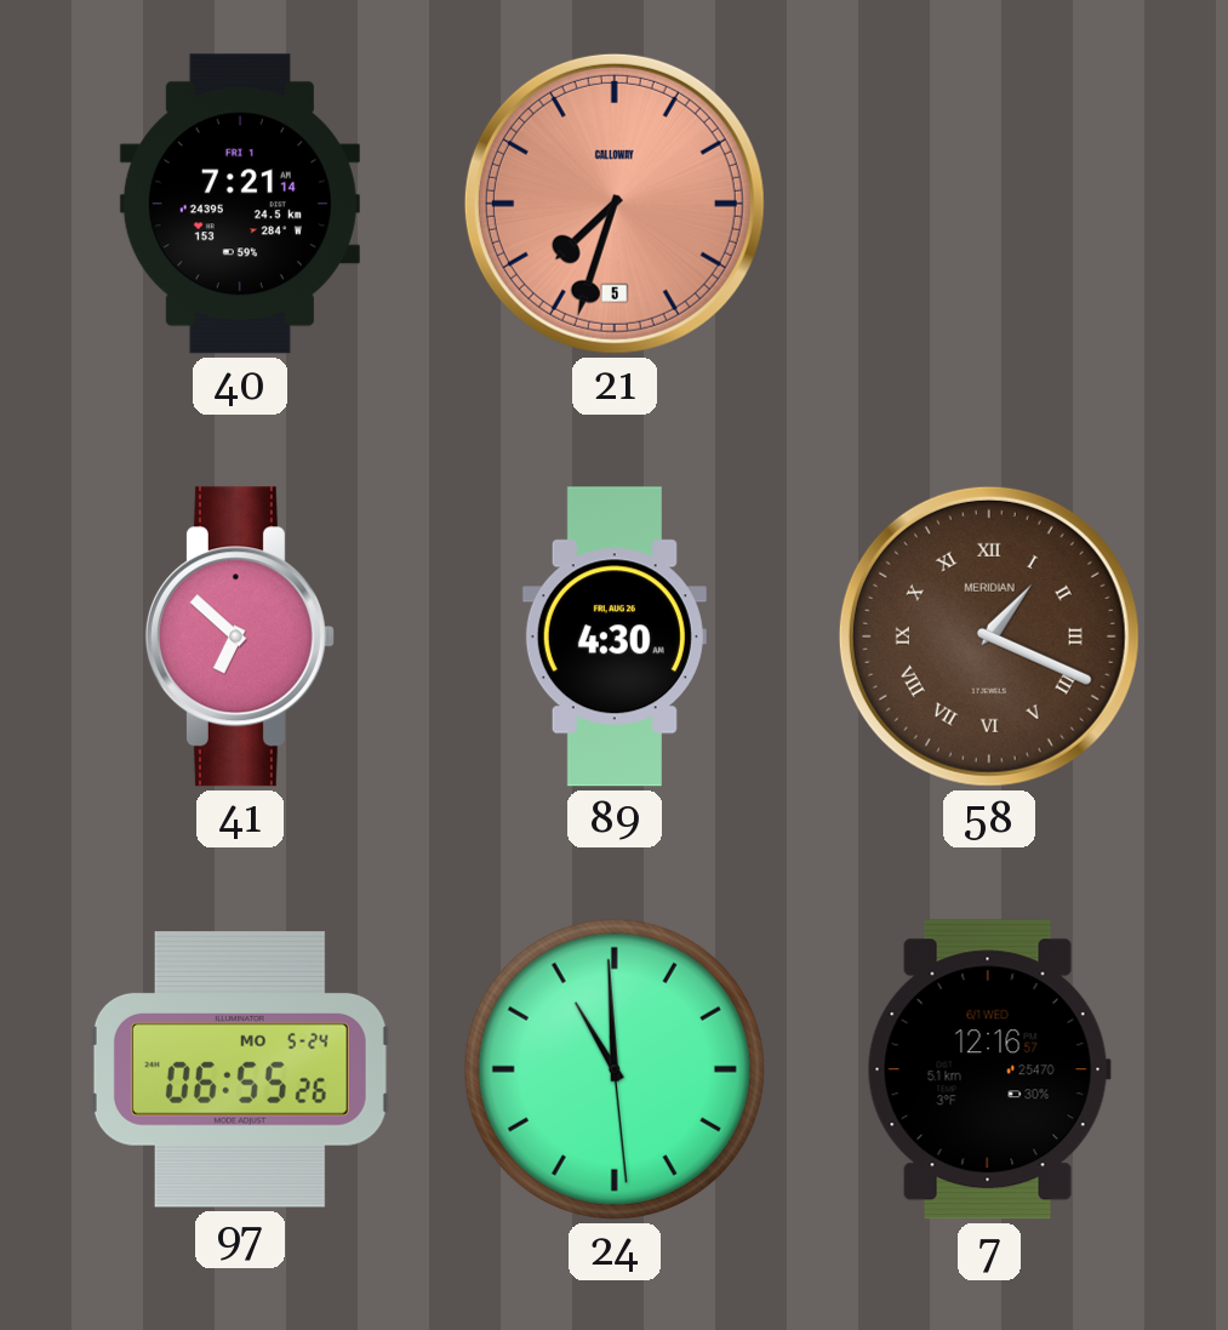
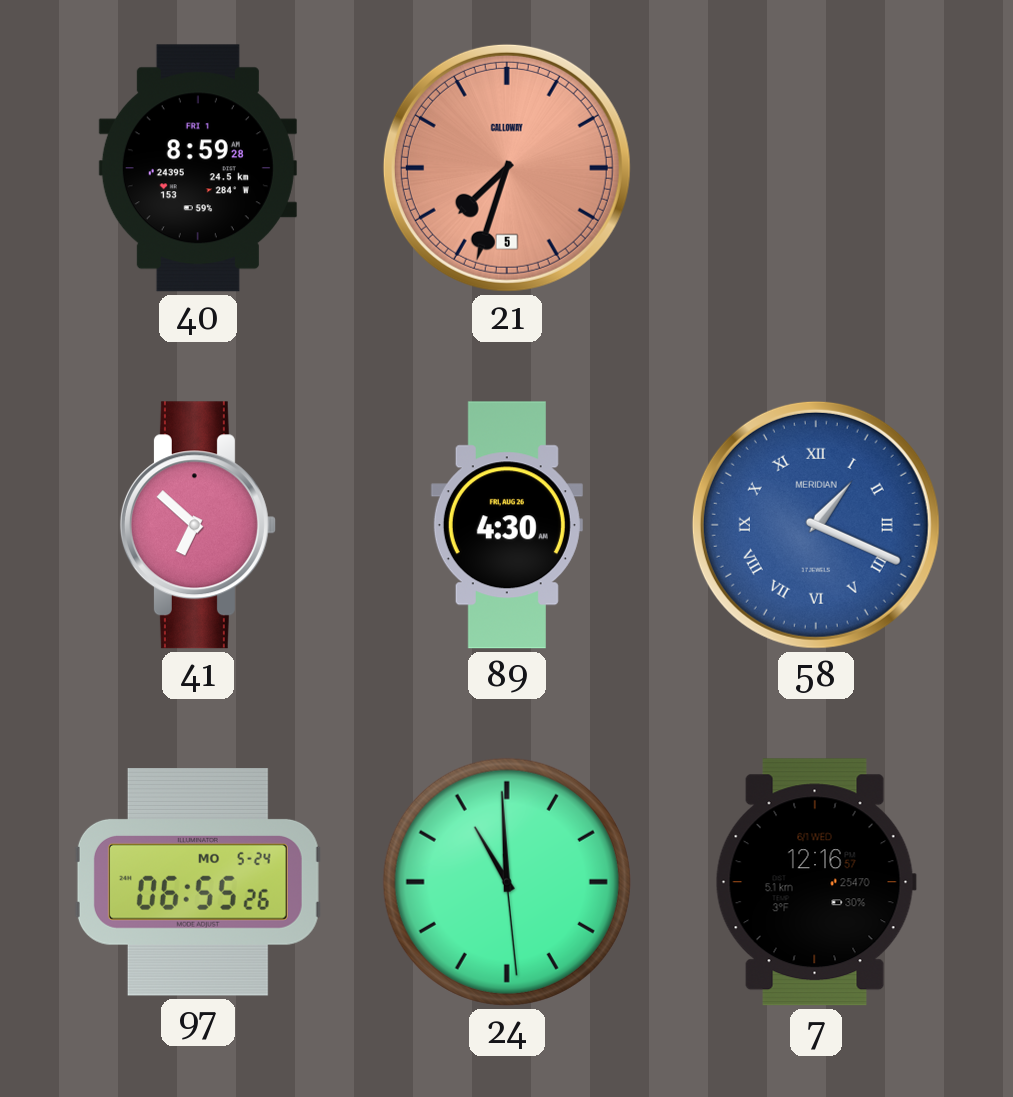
40: 7:21 -> 8:59 (198, 168)
58 dial: brown -> blue (816, 525)
